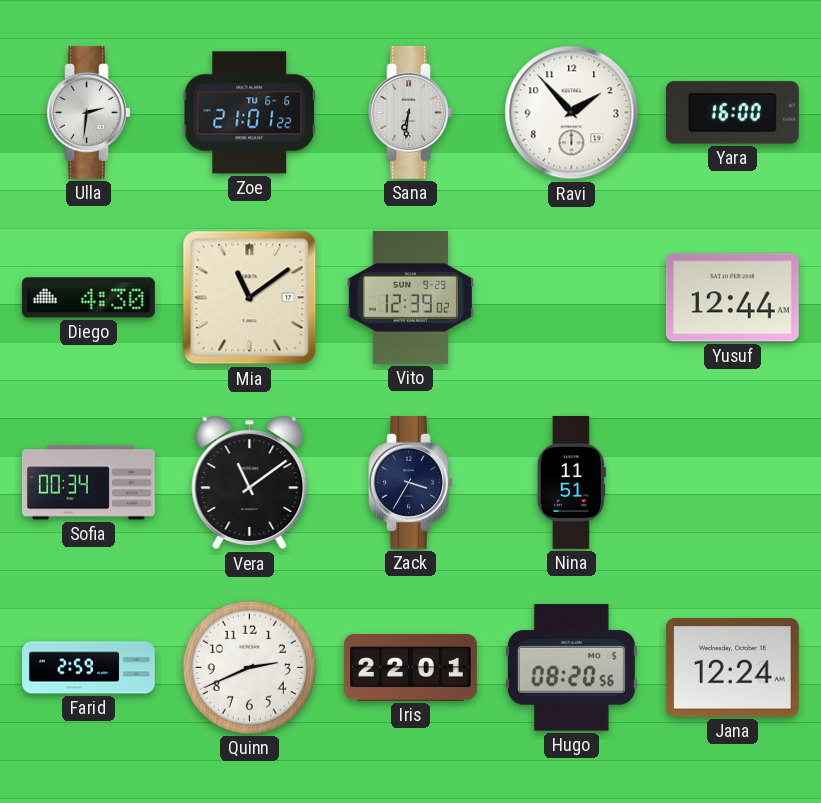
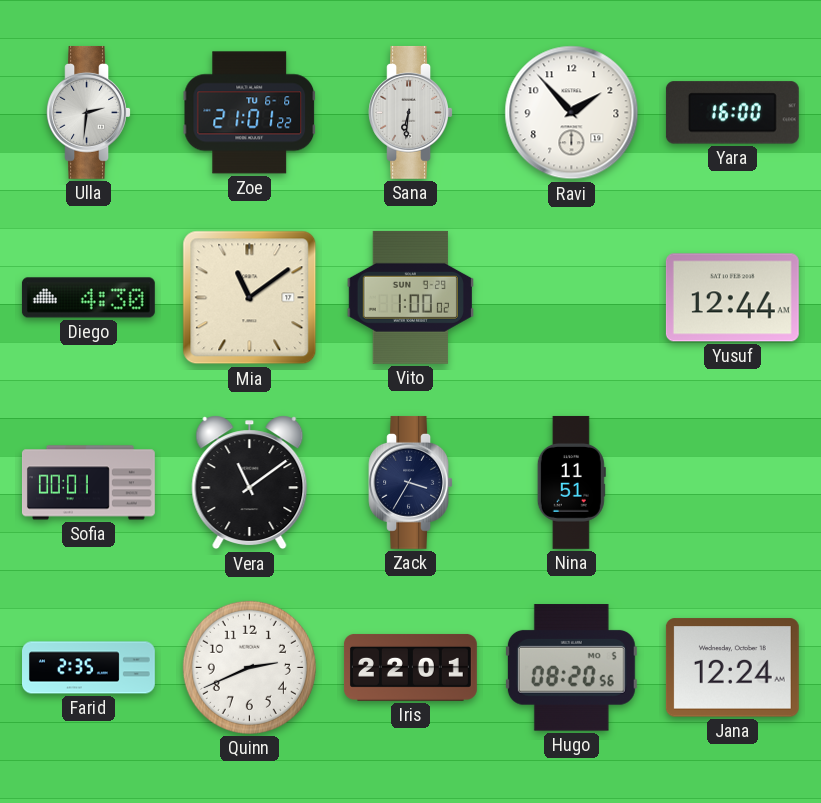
Vito: 12:39 -> 1:00 (410, 297)
Sofia: 00:34 -> 00:01 (88, 483)
Farid: 2:59 -> 2:35 (89, 668)
